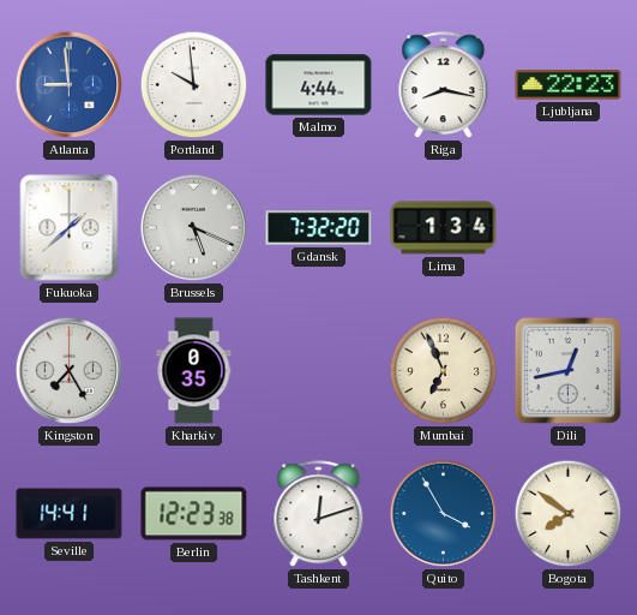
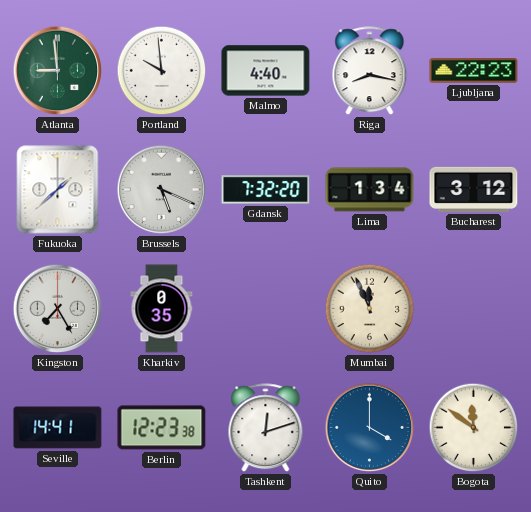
Atlanta dial: blue -> green (58, 71)
Malmo: 4:44 -> 4:40 (266, 71)
Bucharest: none -> 3:12 (474, 189)
Mumbai: 6:56 -> 11:56 (370, 309)
Dili: 12:43 -> none (567, 370)
Quito: 3:55 -> 4:00 (370, 428)
Bogota: 7:51 -> 11:51 (474, 428)
